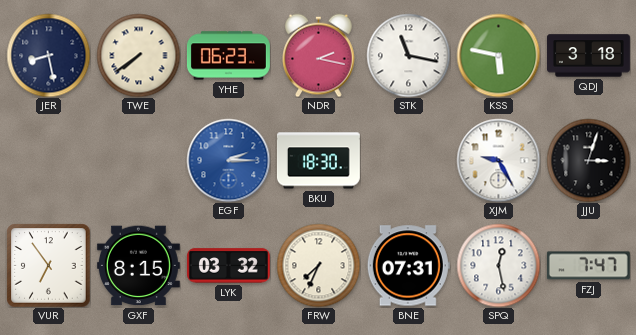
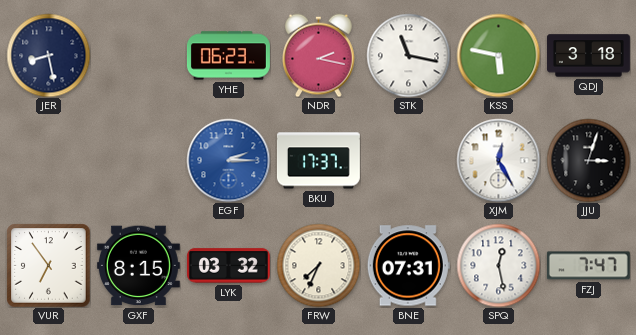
TWE: 7:39 -> none (138, 55)
BKU: 18:30 -> 17:37 (318, 161)
XJM: 9:25 -> 12:25 (498, 160)
